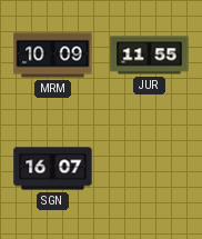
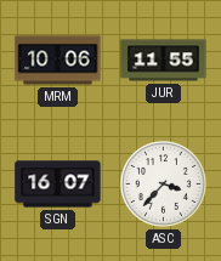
MRM: 10:09 -> 10:06 (58, 61)
ASC: none -> 3:37 (164, 185)
